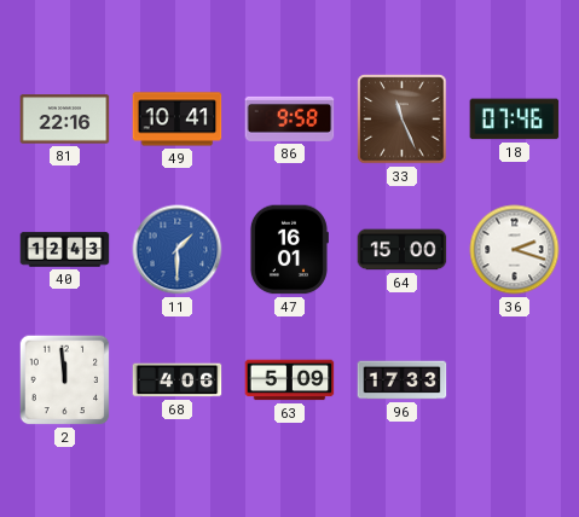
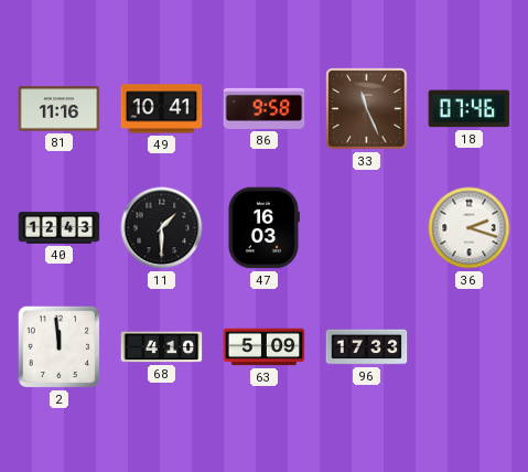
81: 22:16 -> 11:16 (60, 109)
11 dial: blue -> black (162, 228)
47: 16:01 -> 16:03 (263, 228)
64: 15:00 -> none (403, 250)
68: 4:06 -> 4:10 (162, 347)
